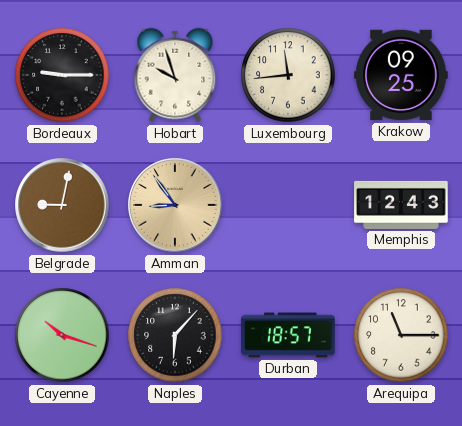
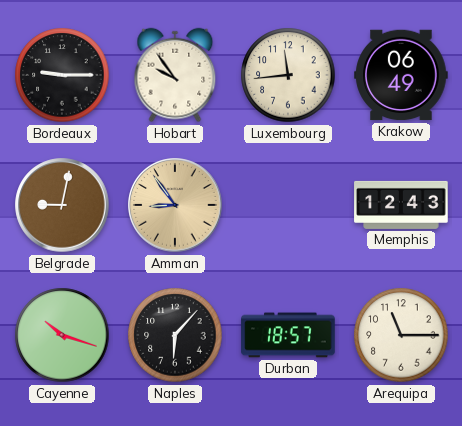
Hobart: 9:57 -> 9:54 (175, 75)
Krakow: 09:25 -> 06:49 (401, 75)
